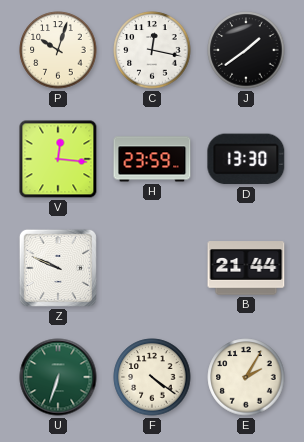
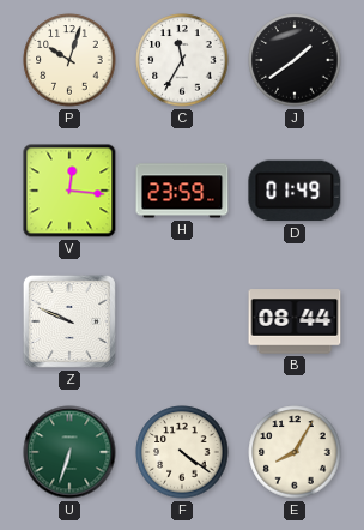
C: 12:17 -> 11:35 (182, 60)
D: 13:30 -> 01:49 (295, 191)
B: 21:44 -> 08:44 (295, 321)
E: 2:05 -> 8:05 (295, 452)
